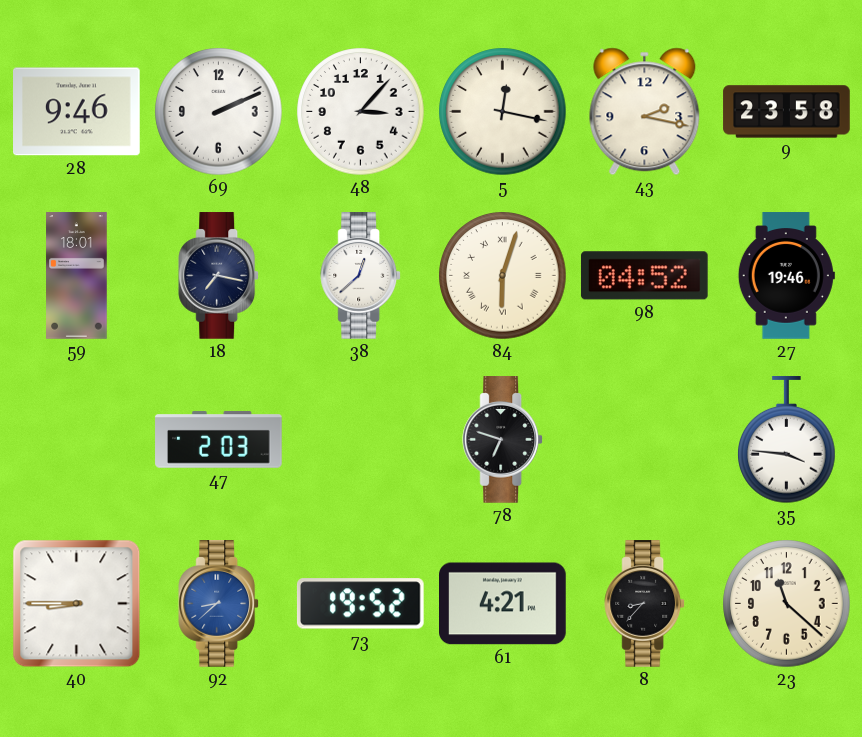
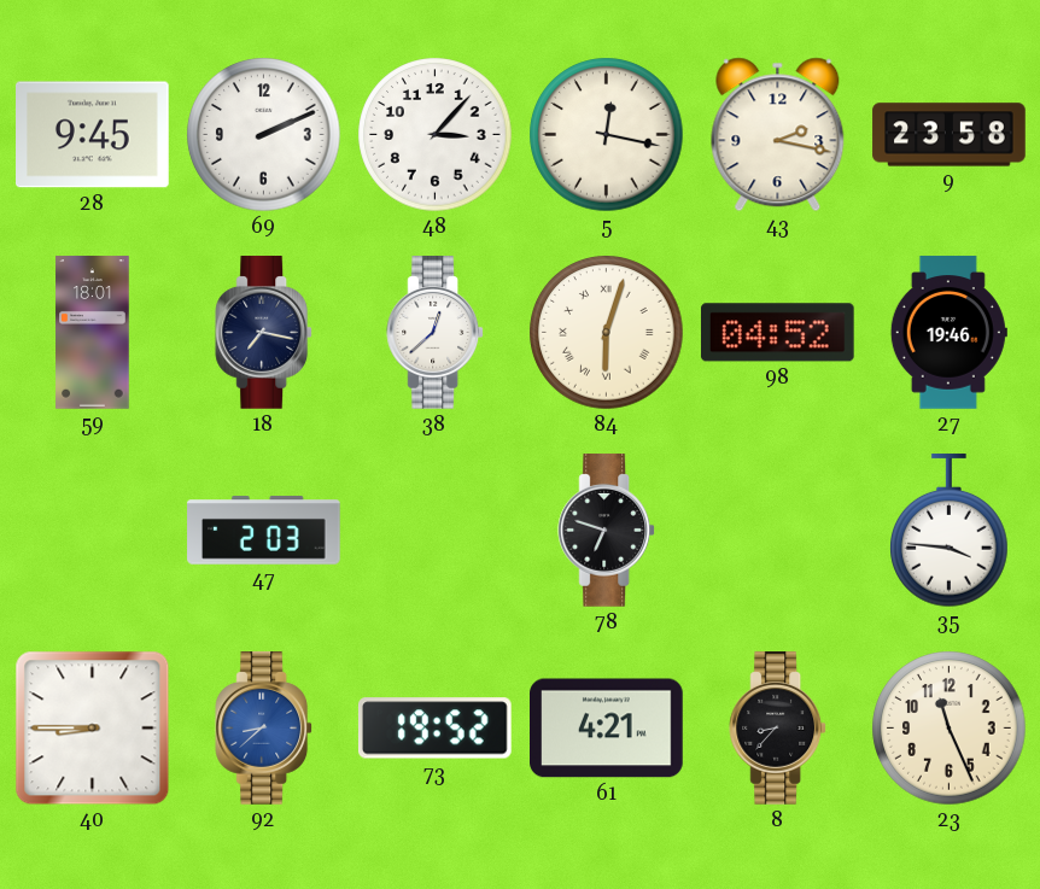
28: 9:46 -> 9:45 (93, 135)
23: 11:22 -> 11:26 (950, 729)
